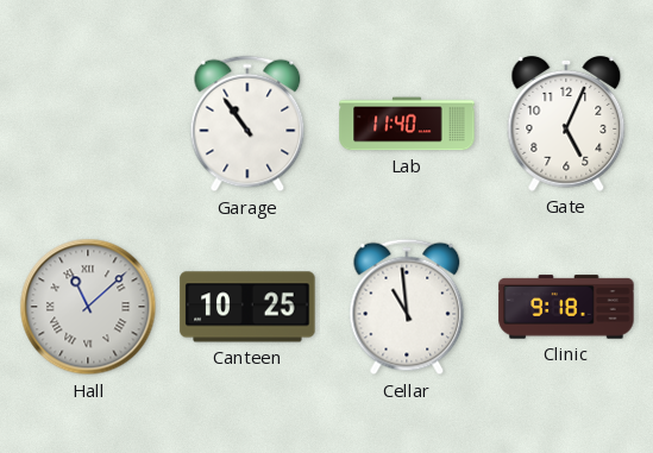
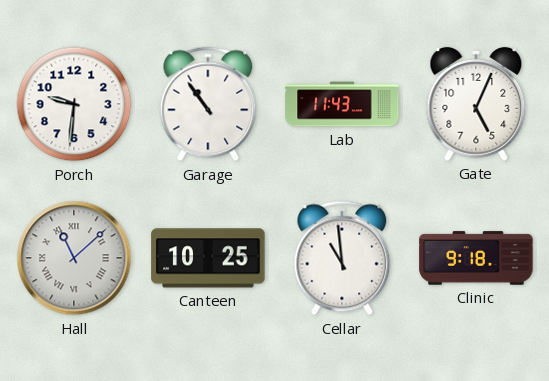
Porch: none -> 9:31 (74, 104)
Lab: 11:40 -> 11:43 (342, 104)
